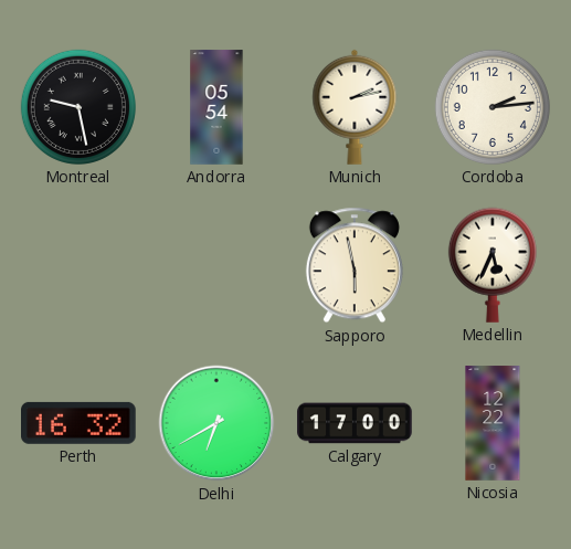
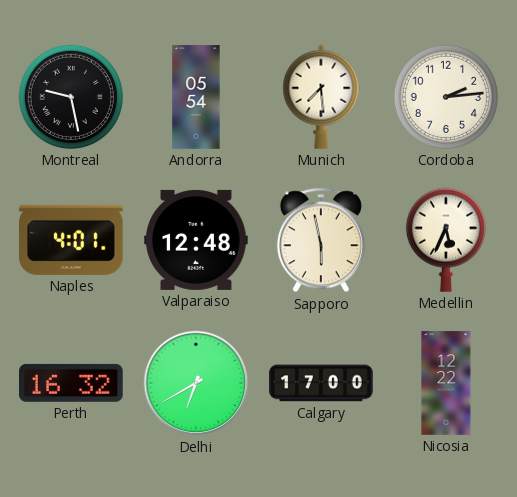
Munich: 2:13 -> 7:29 (321, 97)
Naples: none -> 4:01 (71, 240)
Valparaiso: none -> 12:48 (196, 240)
